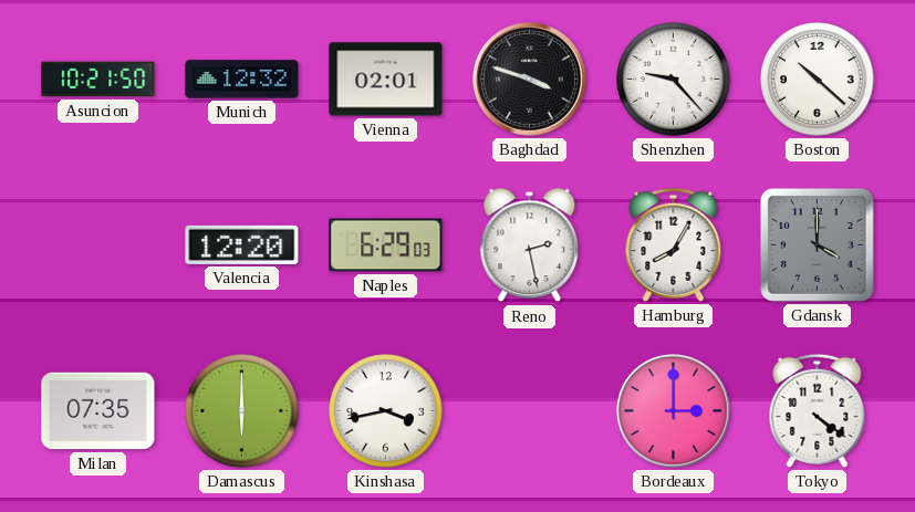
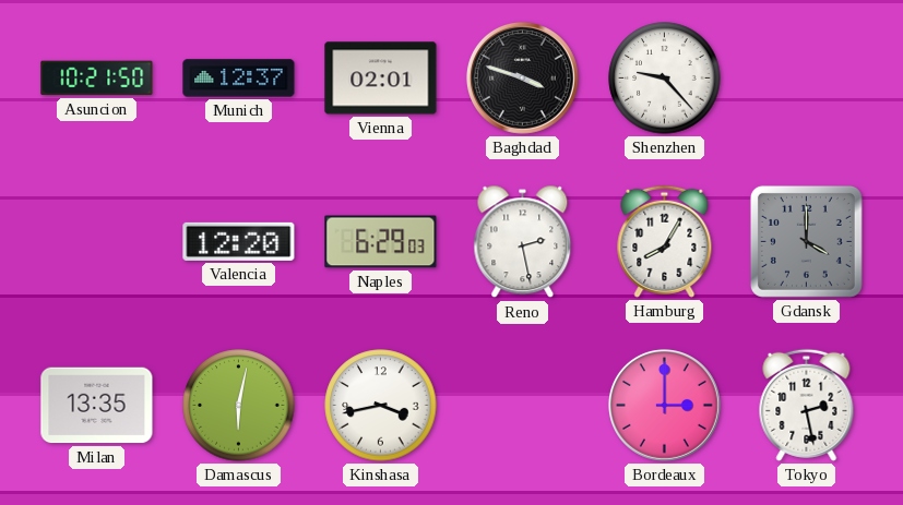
Munich: 12:32 -> 12:37 (239, 79)
Boston: 10:22 -> none (818, 80)
Milan: 07:35 -> 13:35 (97, 406)
Damascus: 6:00 -> 6:02 (239, 406)
Tokyo: 4:21 -> 2:28 (807, 405)
